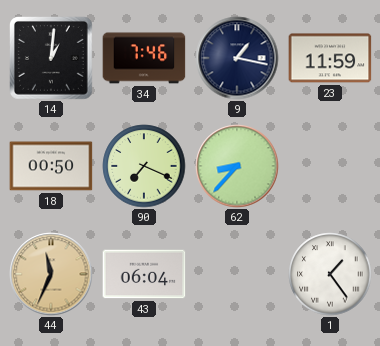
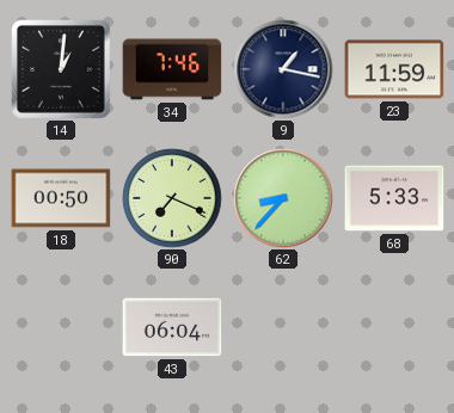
68: none -> 5:33 (394, 198)
44: 11:34 -> none (51, 274)
1: 1:24 -> none (330, 274)
